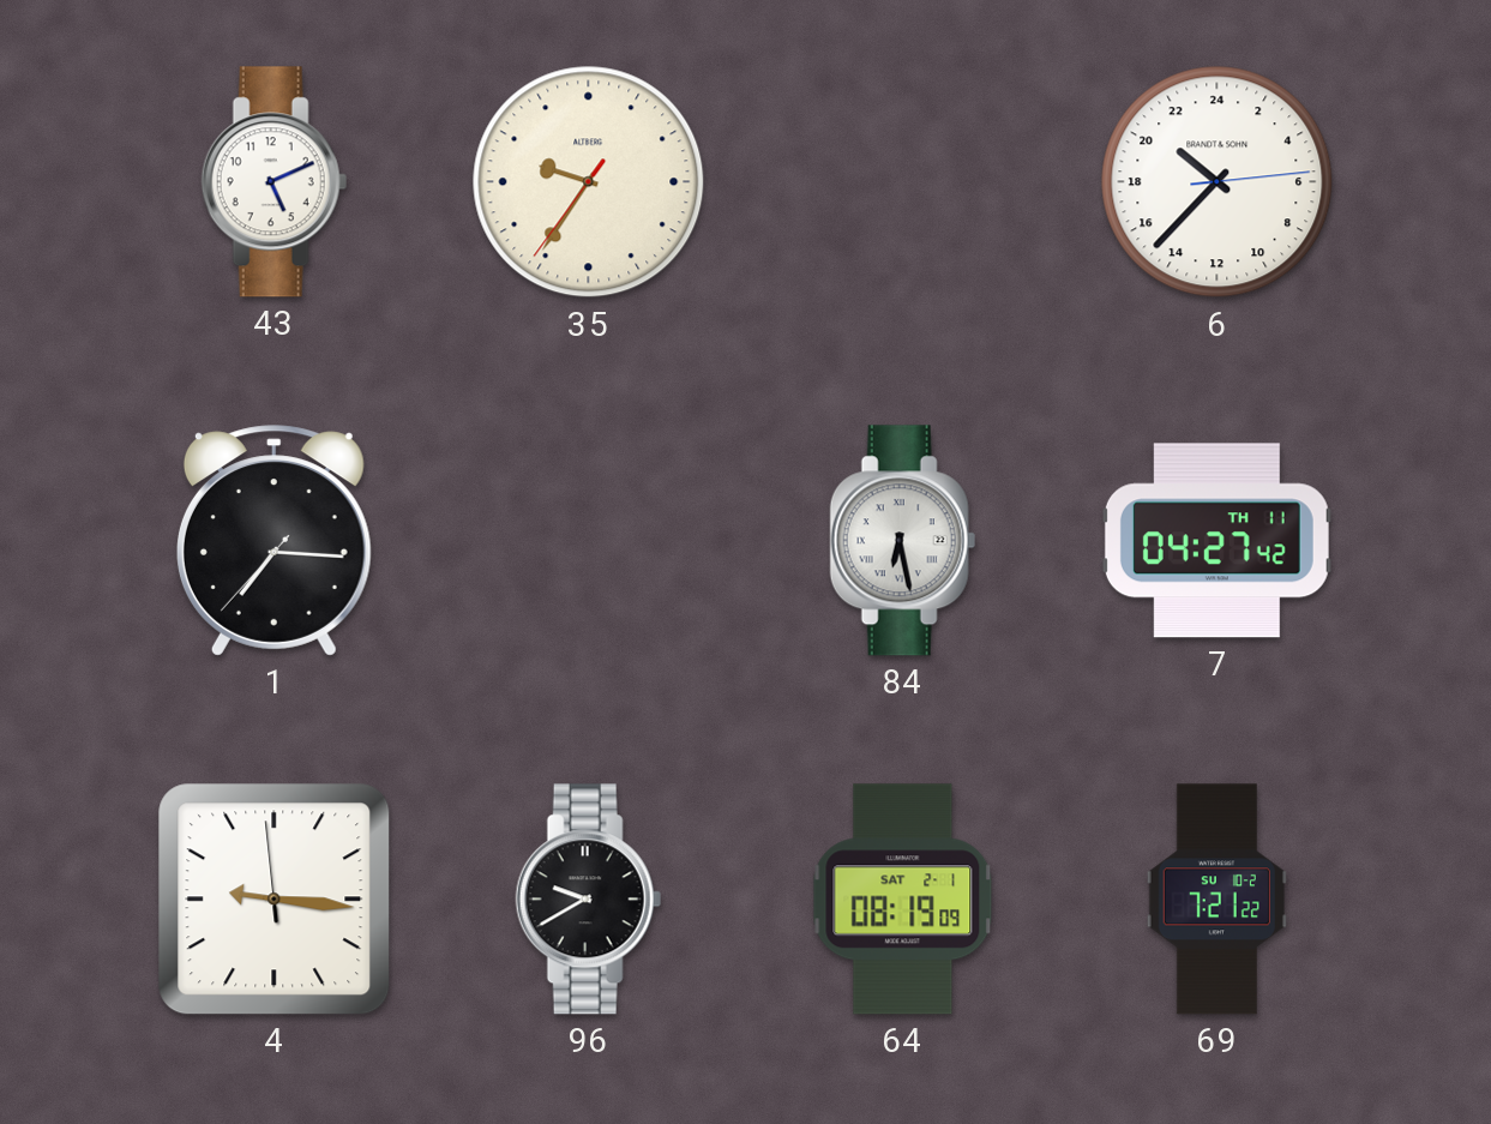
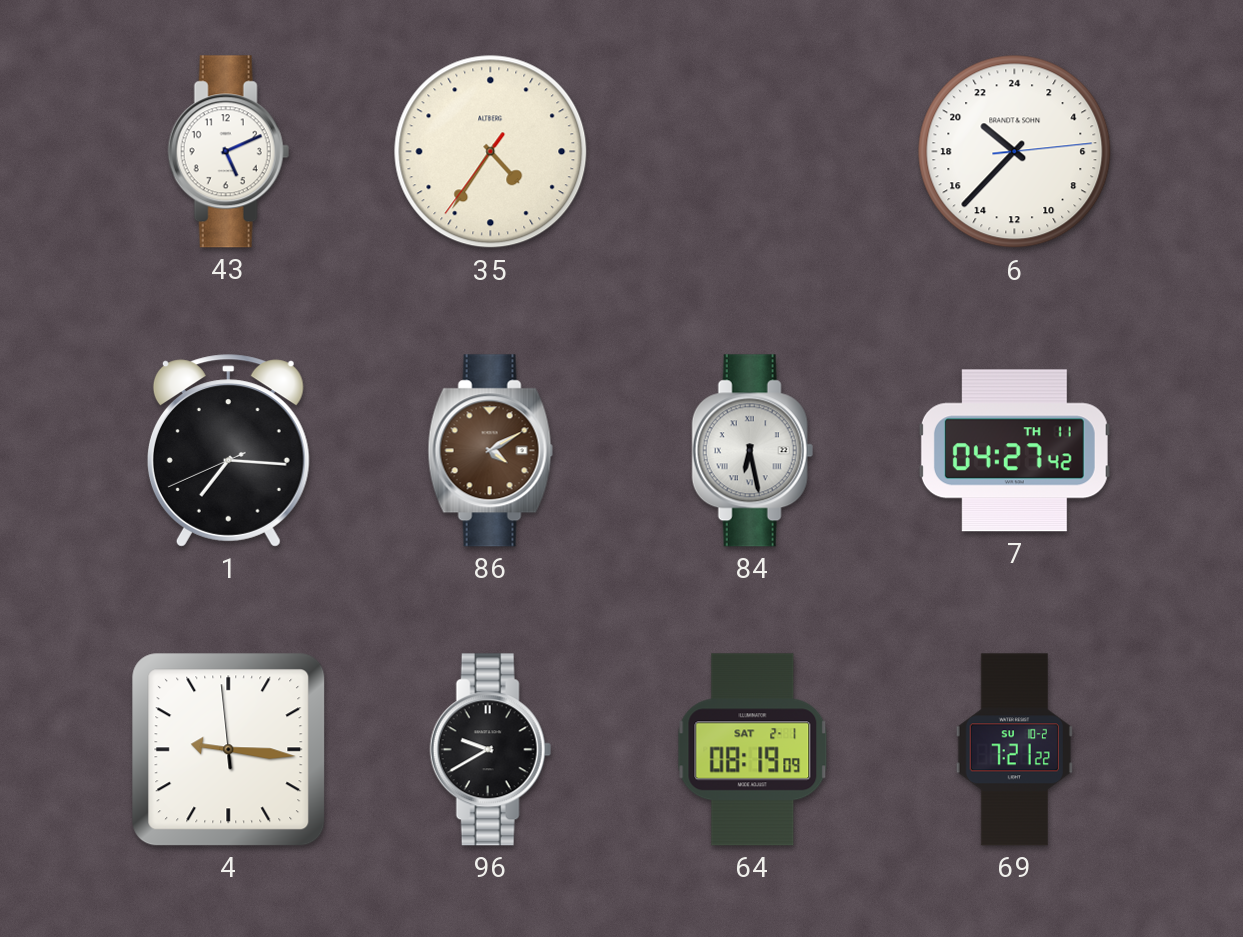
35: 9:35 -> 4:35 (491, 152)
1: 7:15:37 -> 7:15:41 (228, 451)
86: none -> 4:10 (490, 451)
